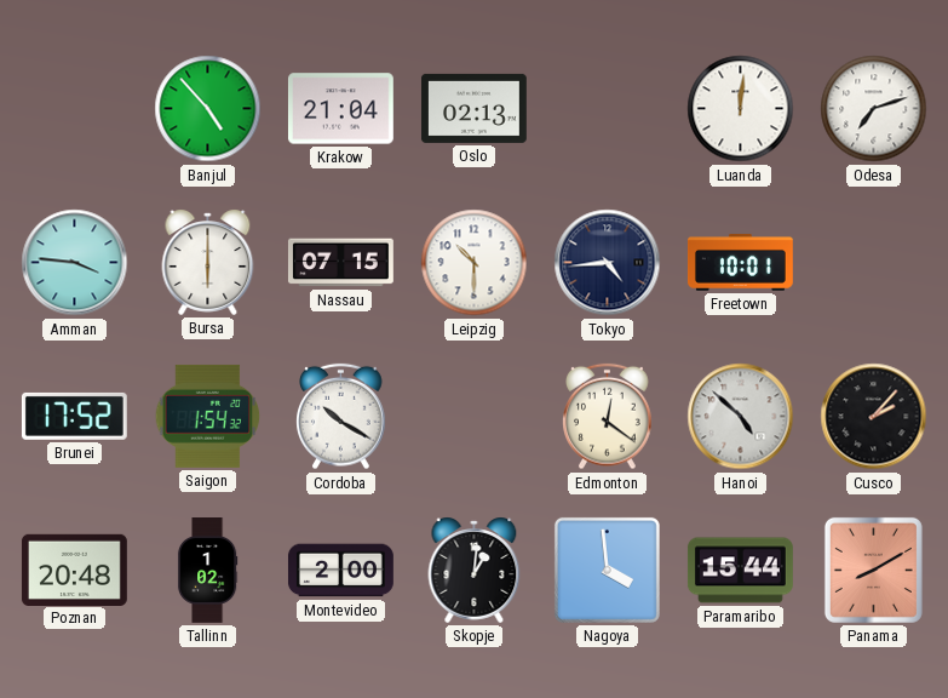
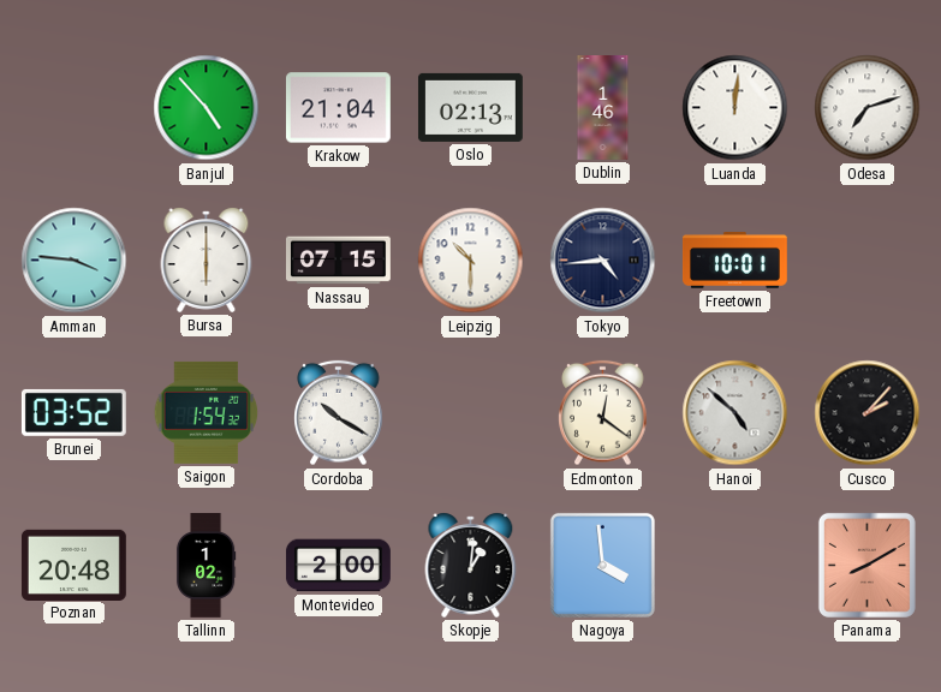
Dublin: none -> 1:46 (603, 108)
Brunei: 17:52 -> 03:52 (73, 412)
Paramaribo: 15:44 -> none (740, 571)
